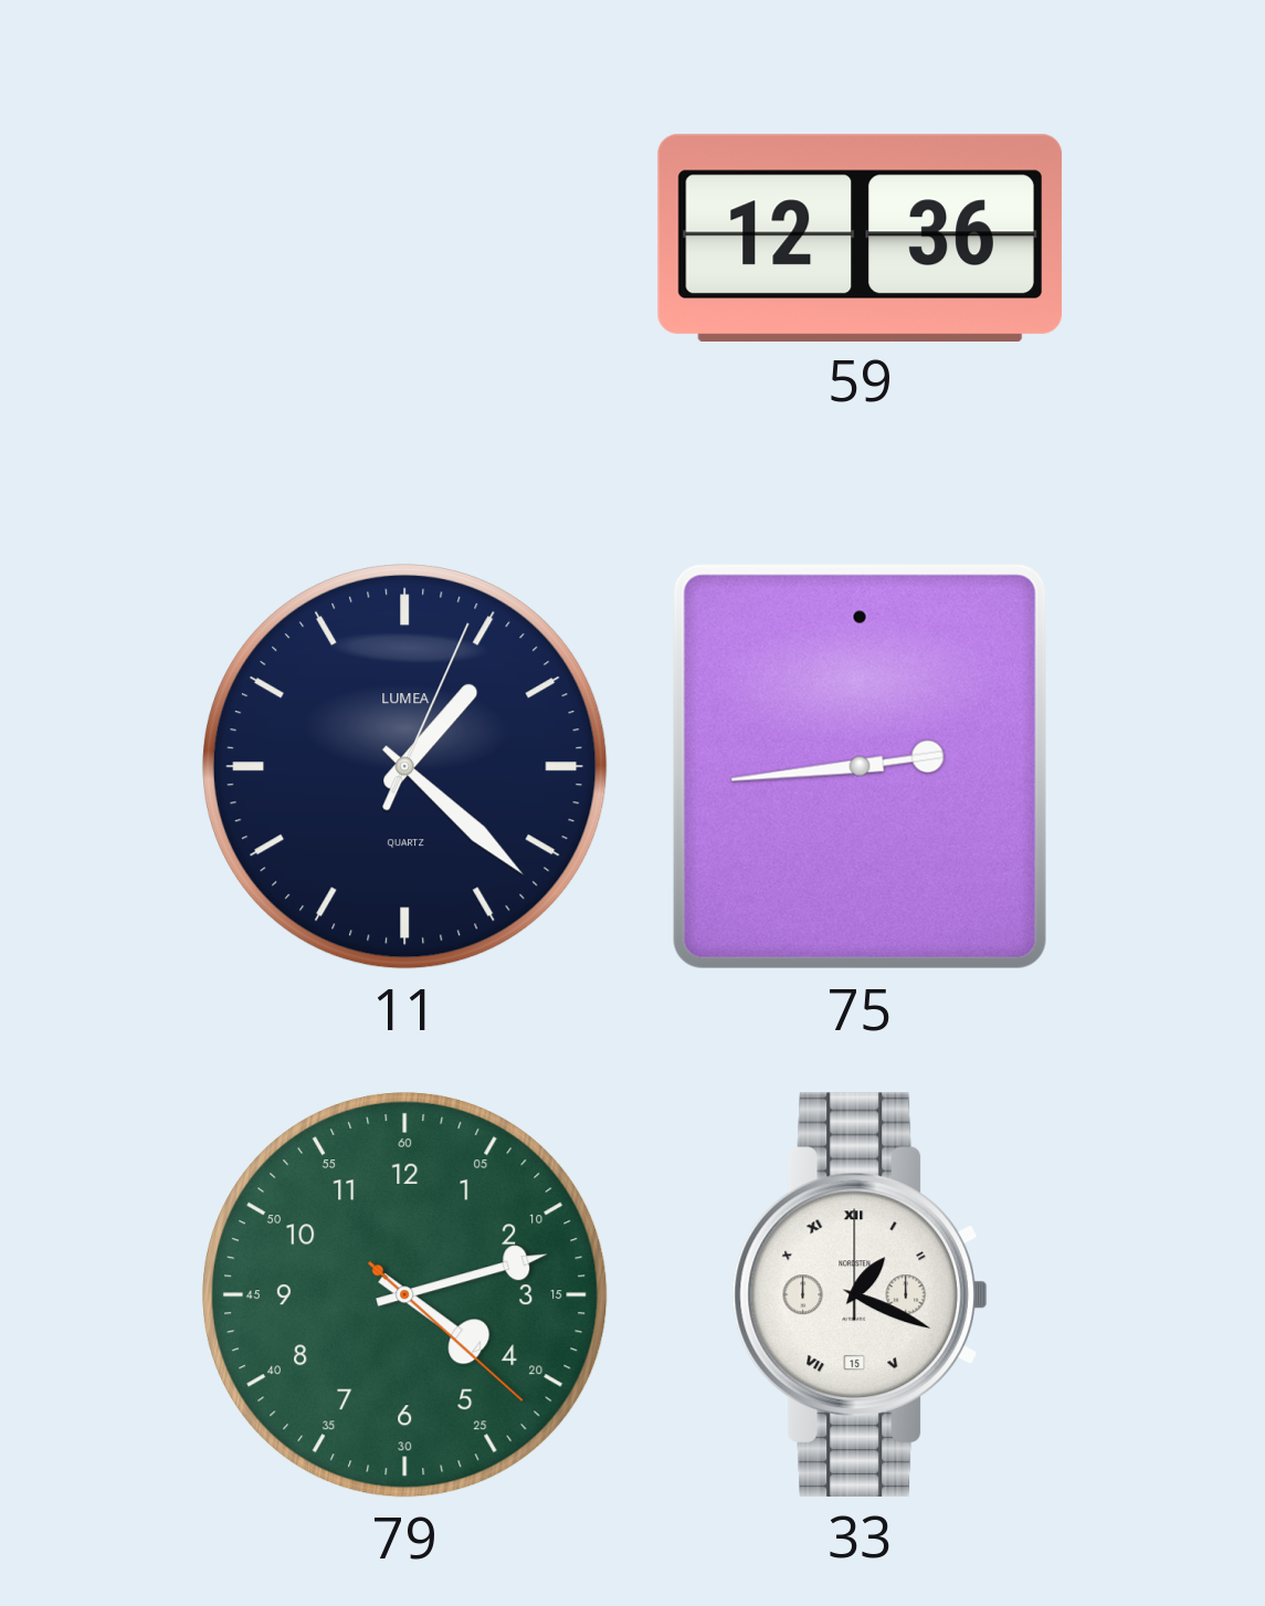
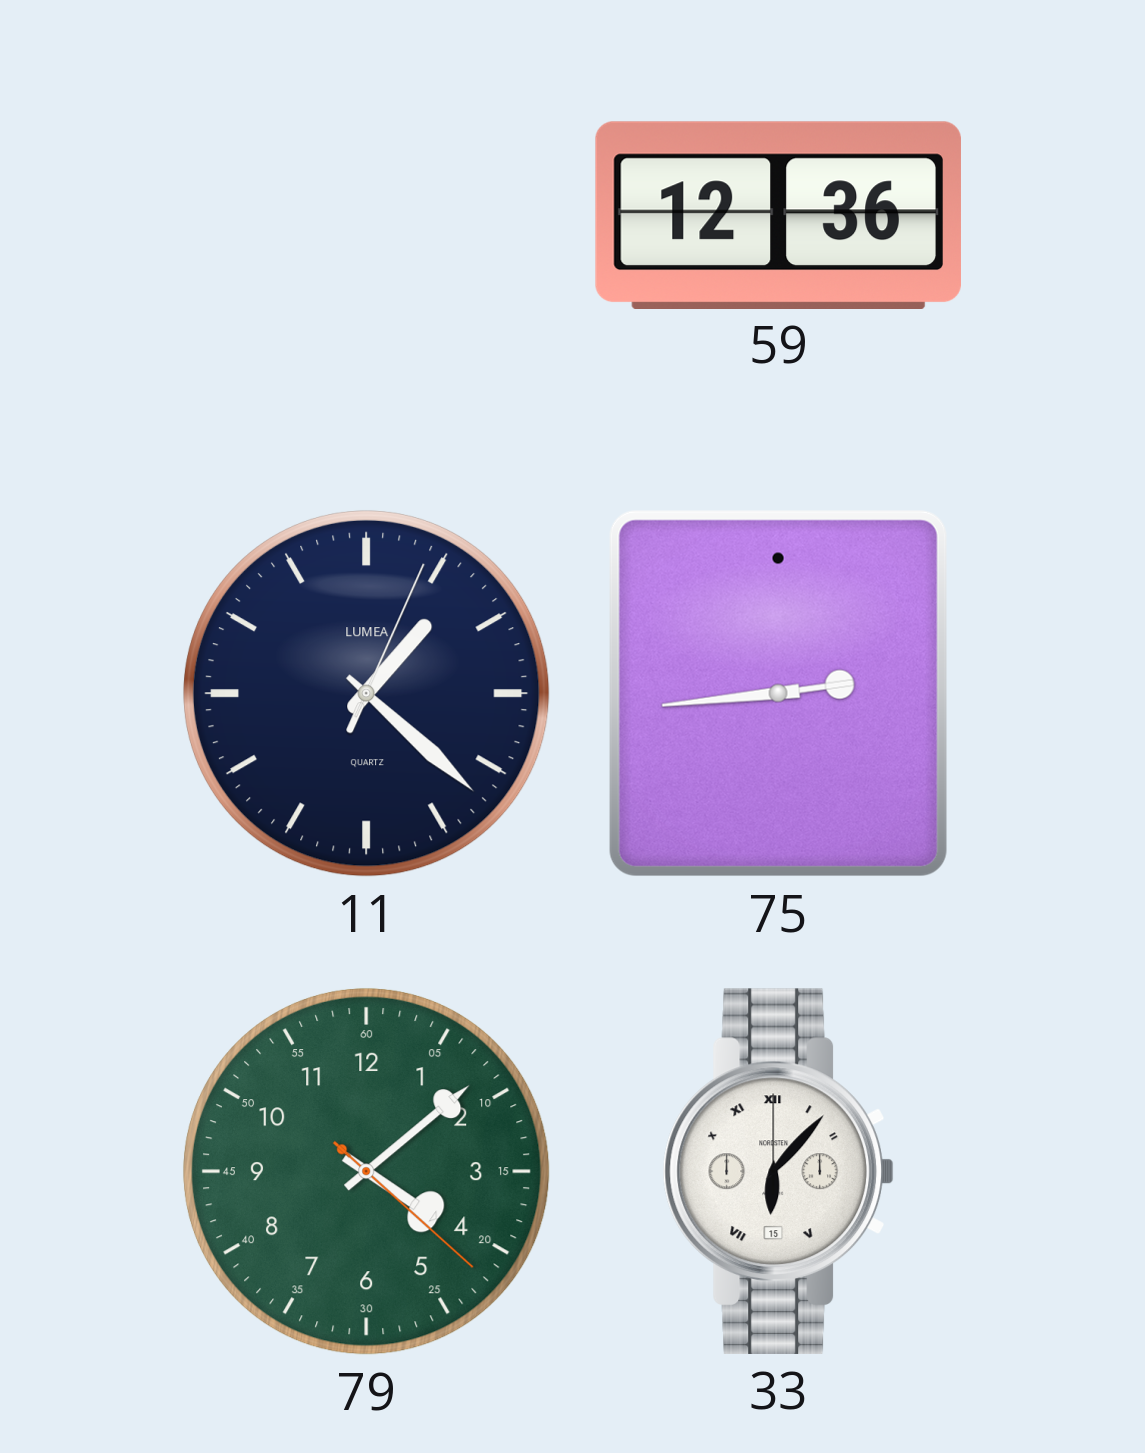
79: 4:12 -> 4:08 (366, 1171)
33: 1:19 -> 6:07 (778, 1171)
